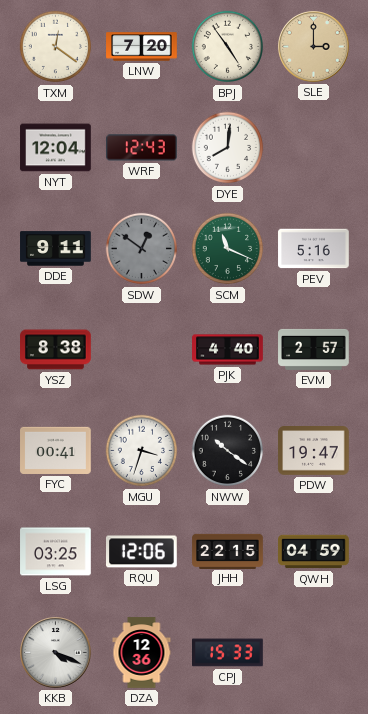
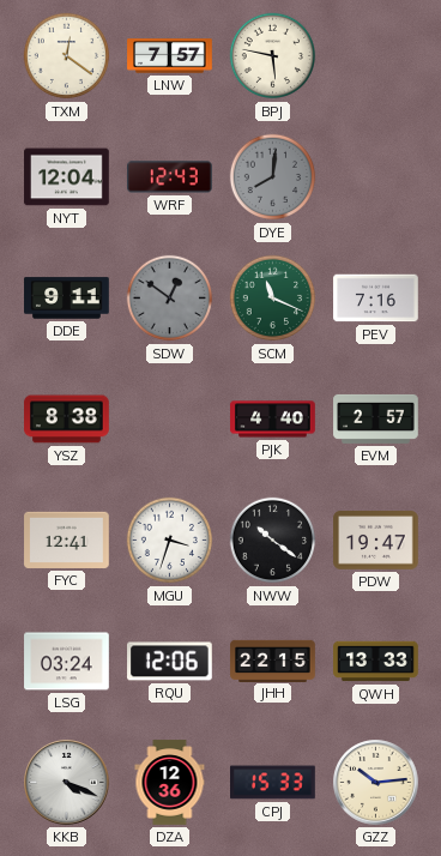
LNW: 7:20 -> 7:57 (170, 56)
BPJ: 4:54 -> 5:47 (273, 56)
SLE: 3:00 -> none (314, 47)
DYE dial: white -> grey (273, 177)
PEV: 5:16 -> 7:16 (376, 299)
FYC: 00:41 -> 12:41 (67, 539)
LSG: 03:25 -> 03:24 (67, 662)
QWH: 04:59 -> 13:33 (376, 662)
GZZ: none -> 10:14 (376, 783)
